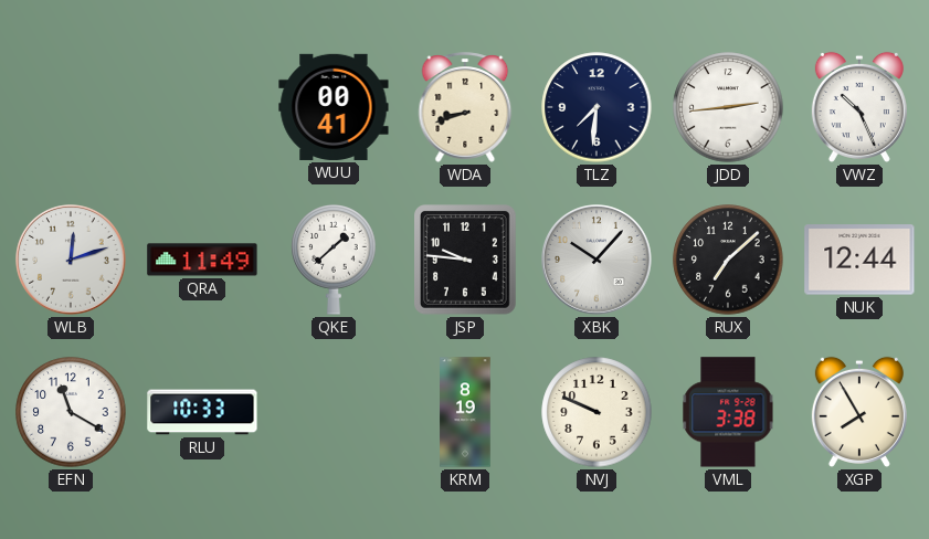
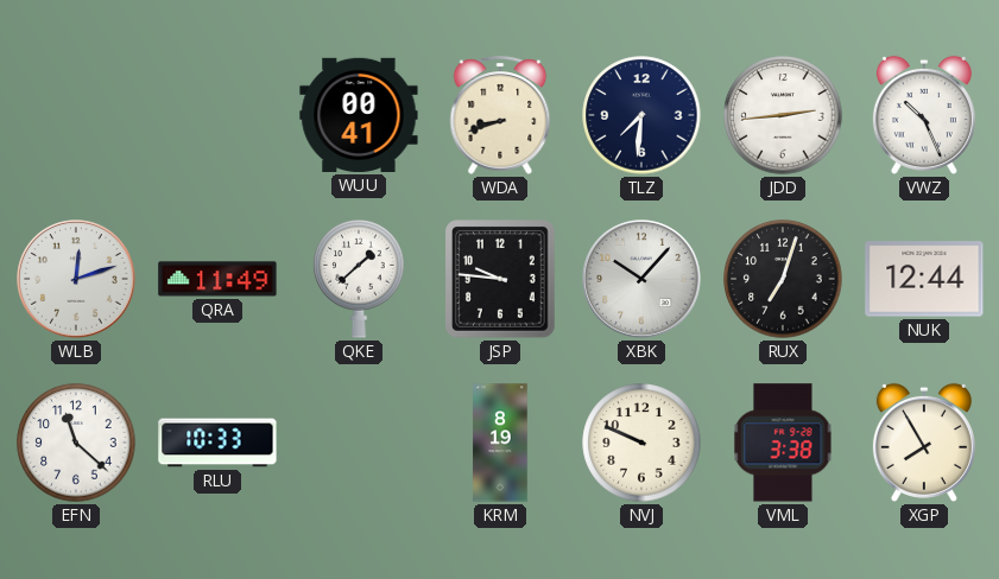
RUX: 7:08 -> 7:03 (783, 279)
EFN: 11:20 -> 11:22 (76, 443)
